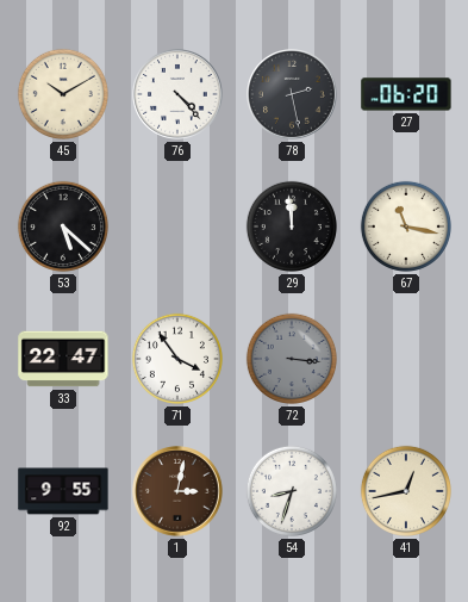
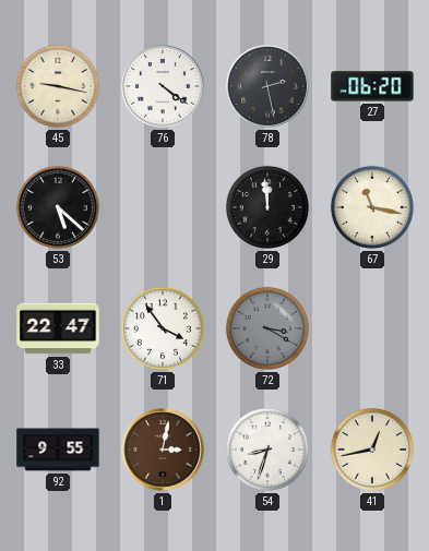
45: 10:10 -> 9:17 (58, 86)
76: 4:23 -> 4:21 (164, 87)
72: 3:16 -> 3:20 (267, 328)
